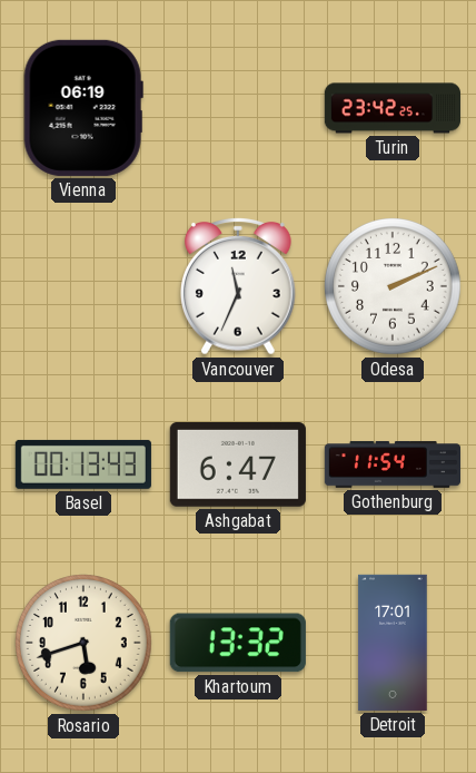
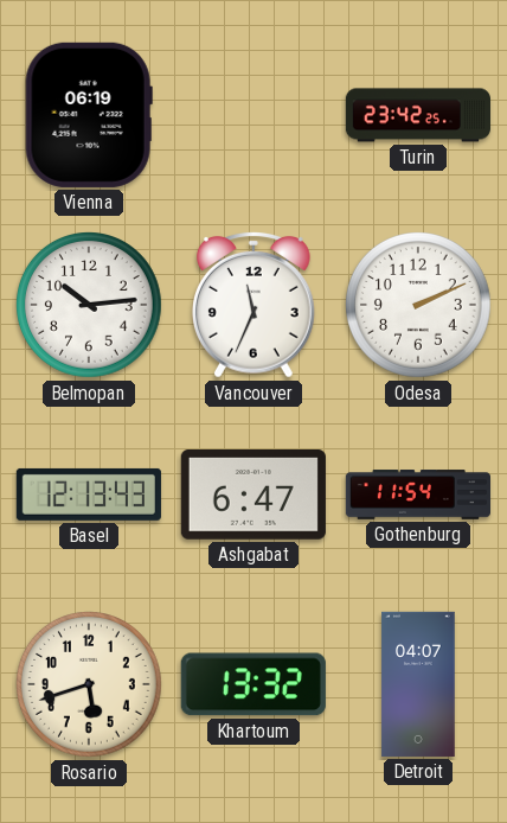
Belmopan: none -> 10:14 (90, 306)
Basel: 00:13 -> 12:13 (89, 495)
Detroit: 17:01 -> 04:07 (418, 684)
